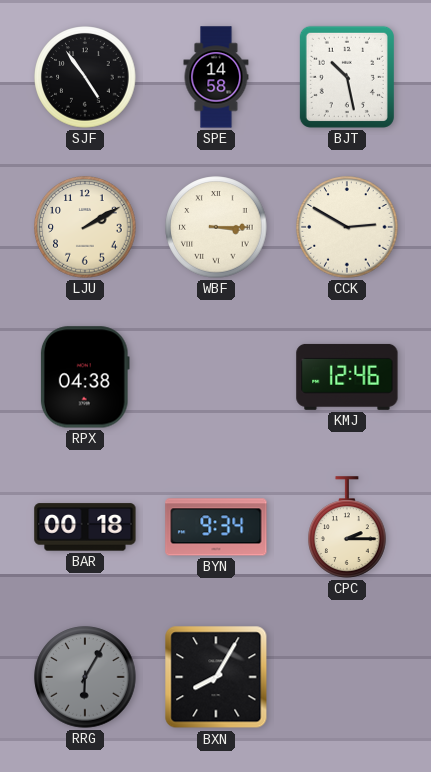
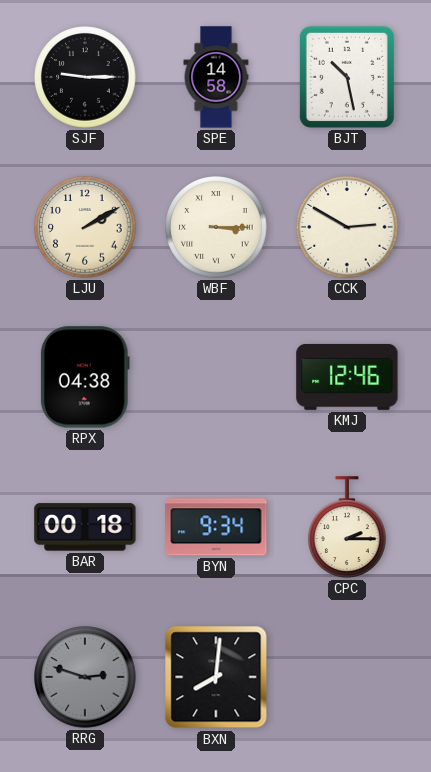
SJF: 4:54 -> 9:15 (85, 77)
RRG: 6:05 -> 2:48 (85, 677)
BXN: 8:05 -> 8:01 (216, 677)
